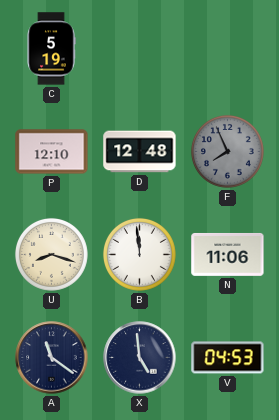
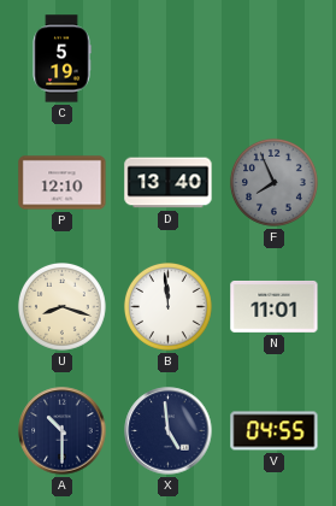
D: 12:48 -> 13:40 (169, 183)
N: 11:06 -> 11:01 (275, 306)
A: 11:21 -> 10:30 (63, 431)
V: 04:53 -> 04:55 (275, 431)
